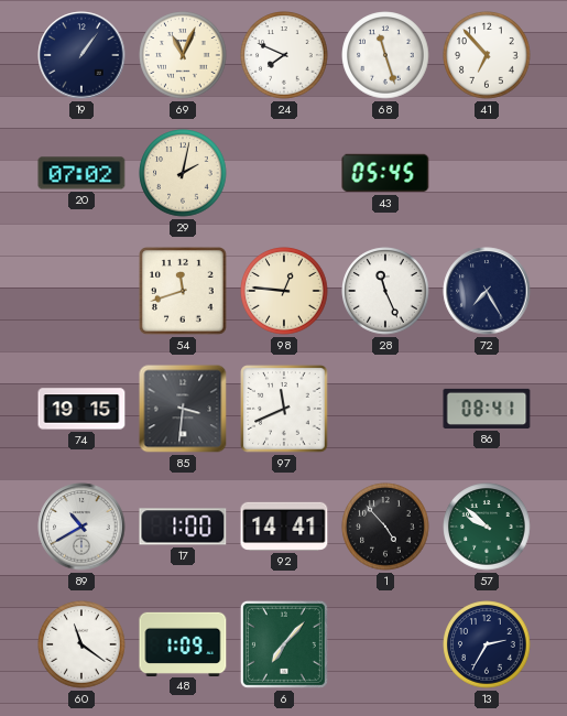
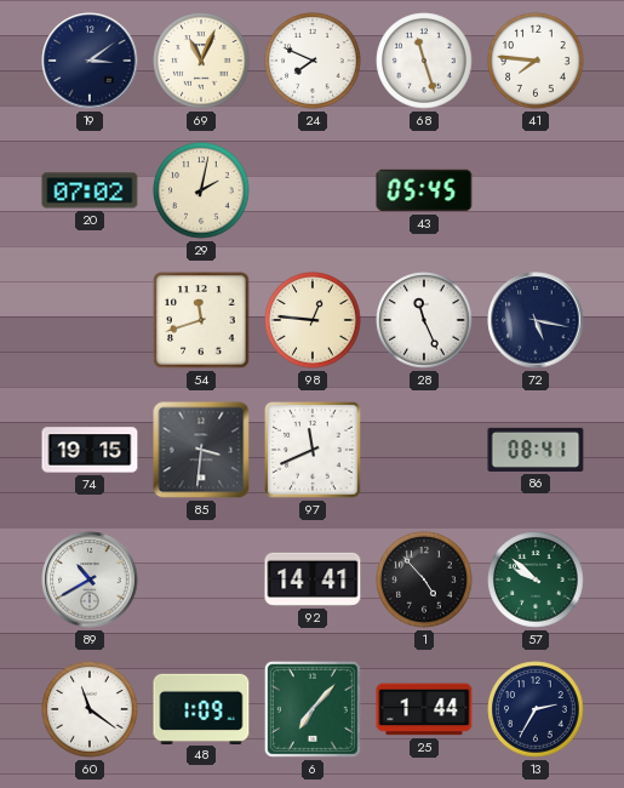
19: 1:06 -> 3:09 (90, 61)
41: 6:53 -> 7:46 (536, 61)
72: 7:25 -> 5:17 (536, 320)
17: 1:00 -> none (183, 527)
25: none -> 1:44 (424, 709)
